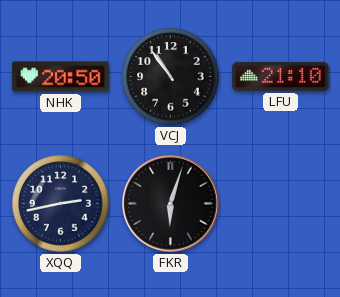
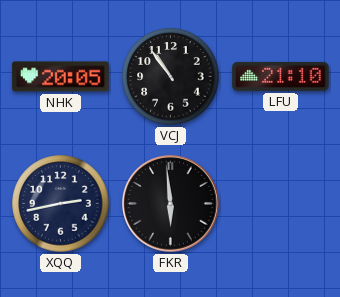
NHK: 20:50 -> 20:05 (61, 77)
FKR: 6:03 -> 5:59 (171, 204)
